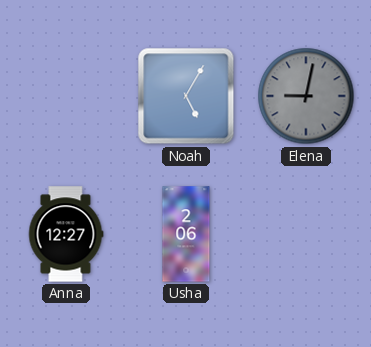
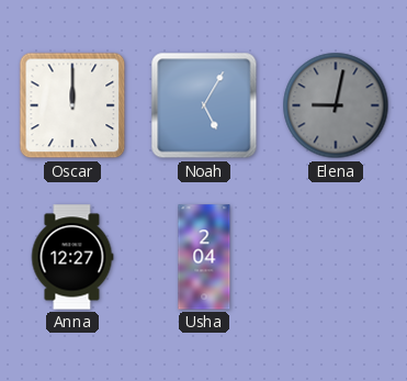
Oscar: none -> 12:00 (72, 105)
Usha: 2:06 -> 2:04 (204, 257)
